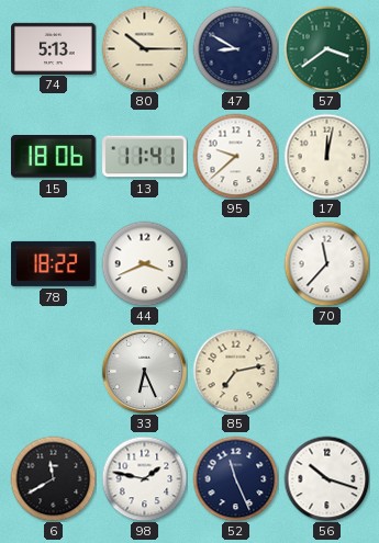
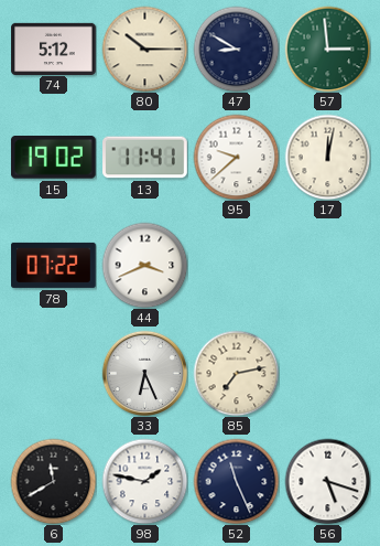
74: 5:13 -> 5:12 (54, 49)
57: 3:39 -> 2:59 (327, 49)
15: 18:06 -> 19:02 (53, 158)
78: 18:22 -> 07:22 (54, 265)
70: 11:37 -> none (326, 263)
56: 10:18 -> 5:18 (327, 481)
